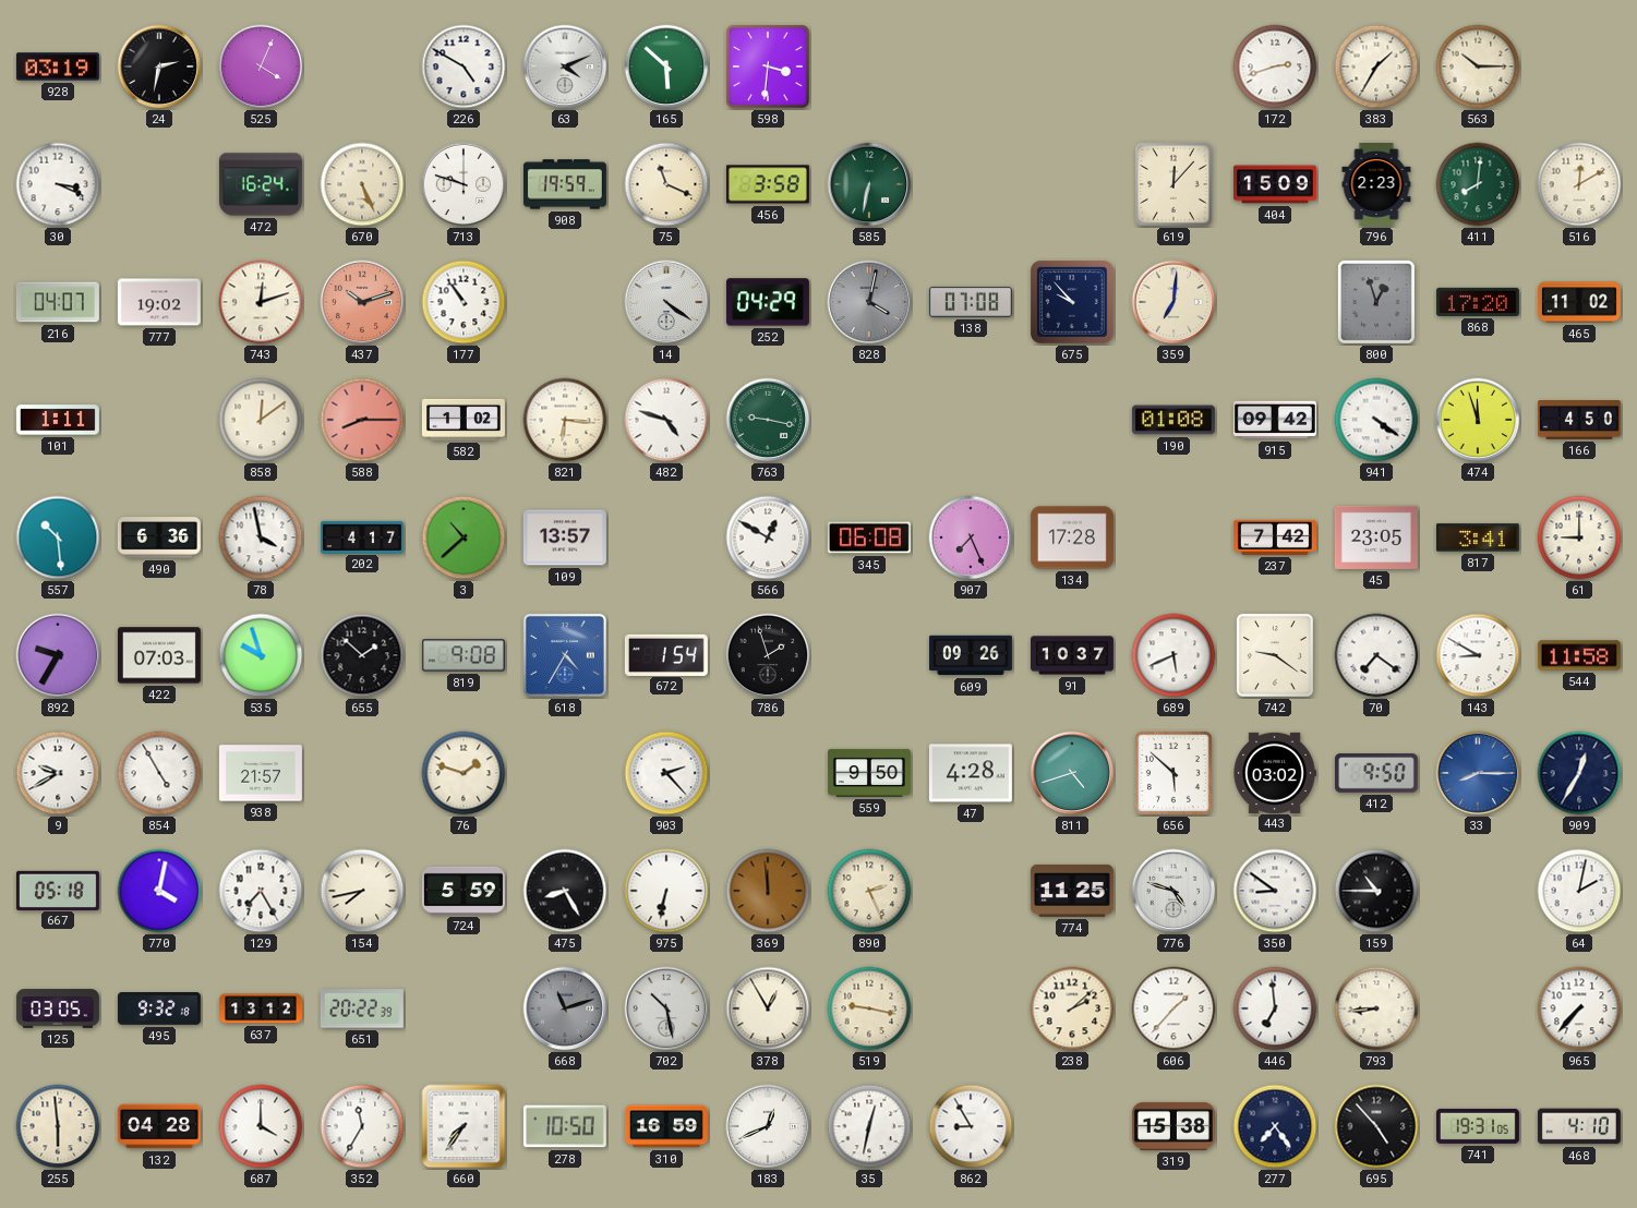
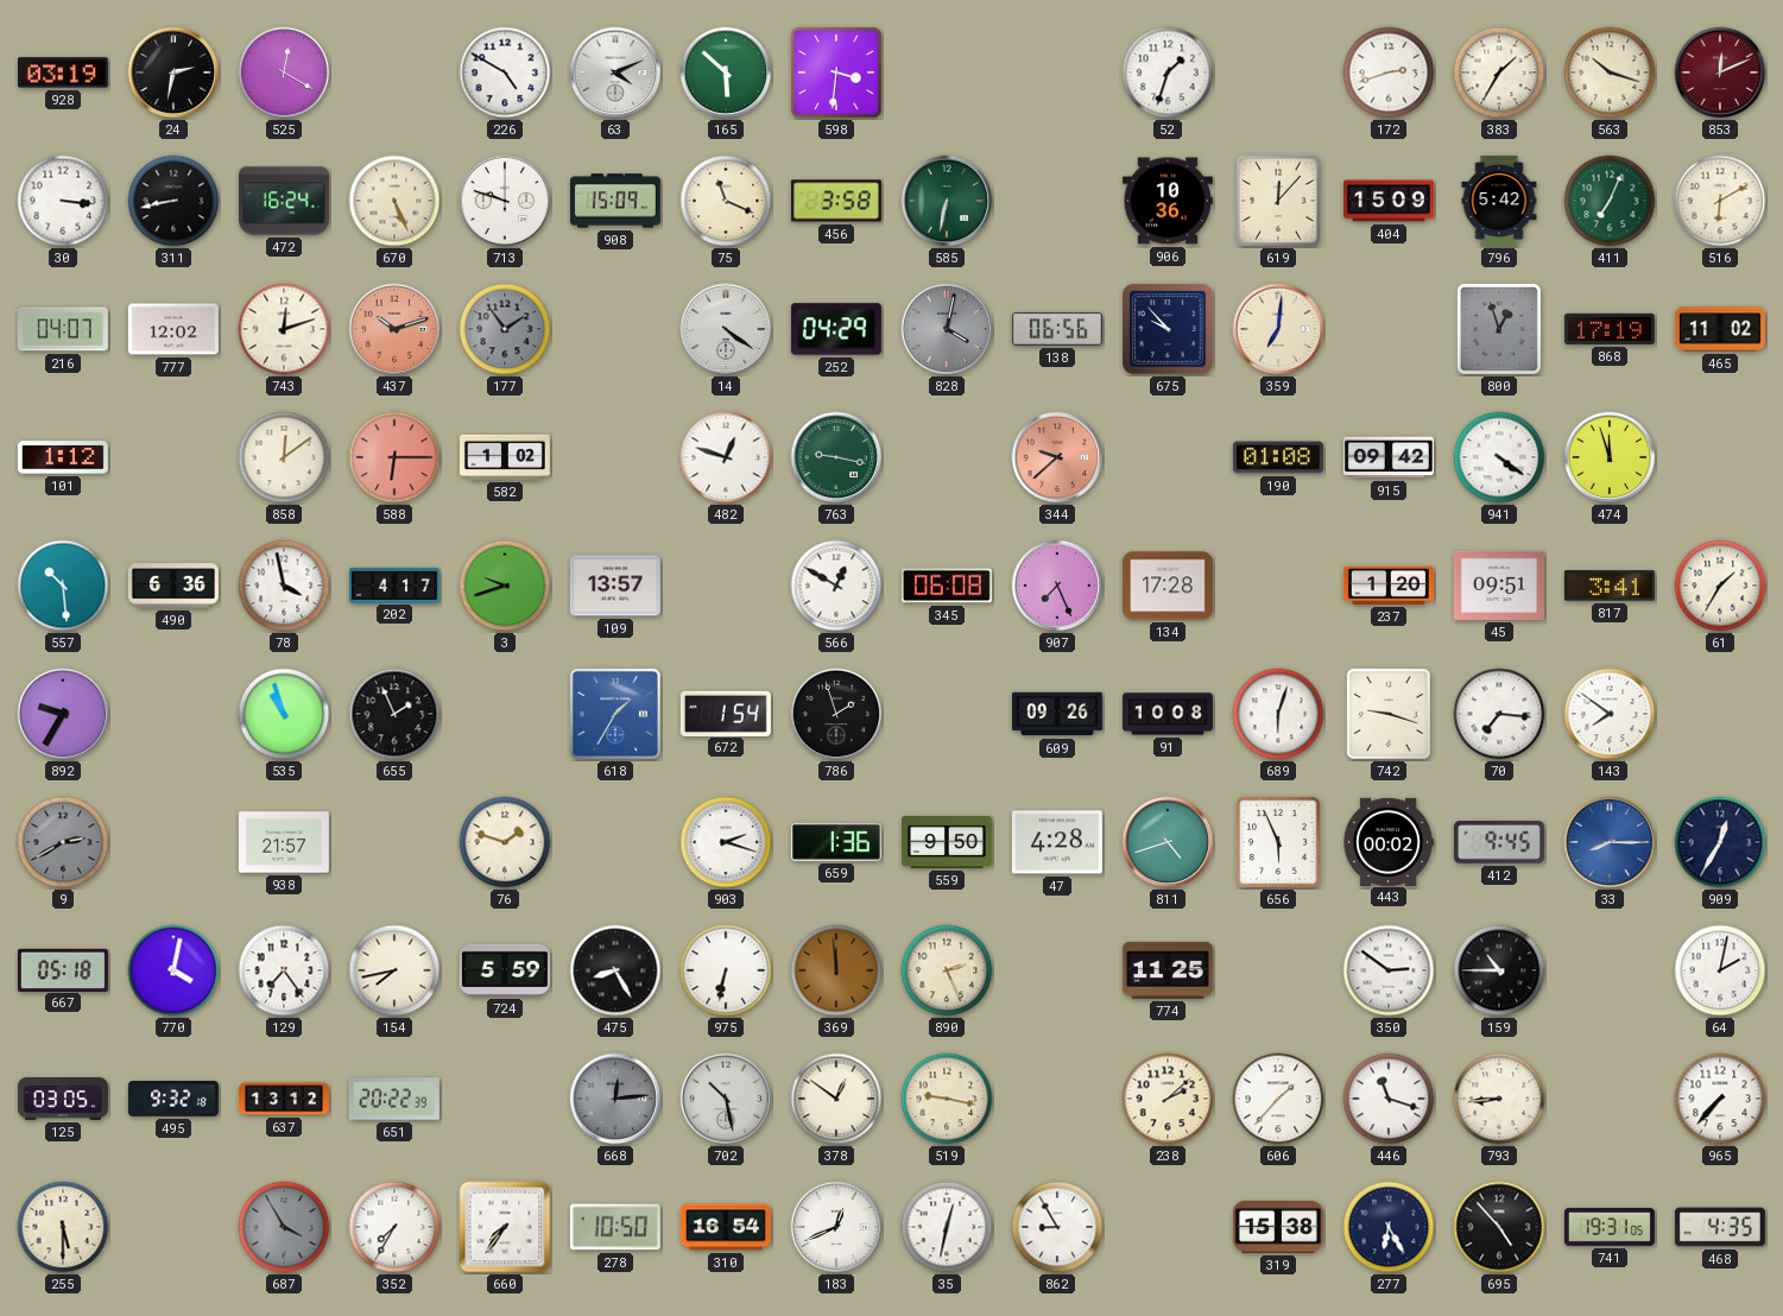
525: 4:04 -> 12:20 (284, 72)
52: none -> 1:33 (1168, 72)
563: 10:15 -> 10:18 (1610, 72)
853: none -> 12:11 (1720, 72)
30: 3:19 -> 3:16 (63, 201)
311: none -> 8:43 (173, 201)
908: 19:59 -> 15:09 (615, 201)
906: none -> 10:36 (1168, 201)
796: 2:23 -> 5:42 (1499, 201)
411: 8:01 -> 7:04 (1610, 201)
516: 12:10 -> 6:10 (1720, 201)
777: 19:02 -> 12:02 (173, 329)
177: 10:54 -> 1:54 (505, 329)
177 dial: white -> grey (505, 329)
138: 07:08 -> 06:56 (1057, 329)
868: 17:20 -> 17:19 (1610, 329)
101: 1:11 -> 1:12 (63, 457)
588: 8:15 -> 6:15 (394, 457)
821: 6:16 -> none (565, 420)
482: 4:48 -> 12:48 (726, 457)
344: none -> 9:38 (1057, 457)
166: 4:50 -> none (1579, 421)
3: 10:38 -> 9:42 (505, 586)
237: 7:42 -> 1:20 (1389, 586)
45: 23:05 -> 09:51 (1499, 586)
61: 9:00 -> 1:35 (1720, 586)
422: 07:03 -> none (159, 655)
535: 9:57 -> 10:57 (284, 714)
655: 1:52 -> 1:56 (394, 714)
819: 9:08 -> none (464, 655)
618: 4:35 -> 1:35 (615, 714)
91: 10:37 -> 10:08 (1168, 714)
689: 5:41 -> 6:03 (1278, 714)
742: 9:21 -> 9:18 (1389, 714)
70: 7:21 -> 7:16 (1499, 714)
143: 8:50 -> 7:51 (1610, 714)
544: 11:58 -> none (1579, 655)
9: 9:40 -> 2:40 (63, 842)
9 dial: white -> grey (63, 842)
854: 4:55 -> none (159, 773)
903: 2:23 -> 2:18 (726, 842)
659: none -> 1:36 (836, 842)
656: 5:52 -> 5:56 (1278, 842)
443: 03:02 -> 00:02 (1389, 841)
412: 9:50 -> 9:45 (1499, 842)
129: 7:25 -> 7:24 (284, 970)
776: 4:48 -> none (1173, 891)
350: 8:51 -> 2:51 (1389, 970)
668: 11:12 -> 12:14 (615, 1099)
378: 12:55 -> 12:51 (836, 1099)
446: 6:59 -> 11:18 (1389, 1099)
255: 5:59 -> 5:30 (63, 1227)
132: 04:28 -> none (159, 1126)
687: 4:00 -> 3:55 (284, 1227)
687 dial: white -> grey (284, 1227)
352: 11:35 -> 7:35 (394, 1227)
310: 16:59 -> 16:54 (726, 1227)
277: 7:24 -> 6:25 (1389, 1227)
468: 4:10 -> 4:35 (1720, 1227)
